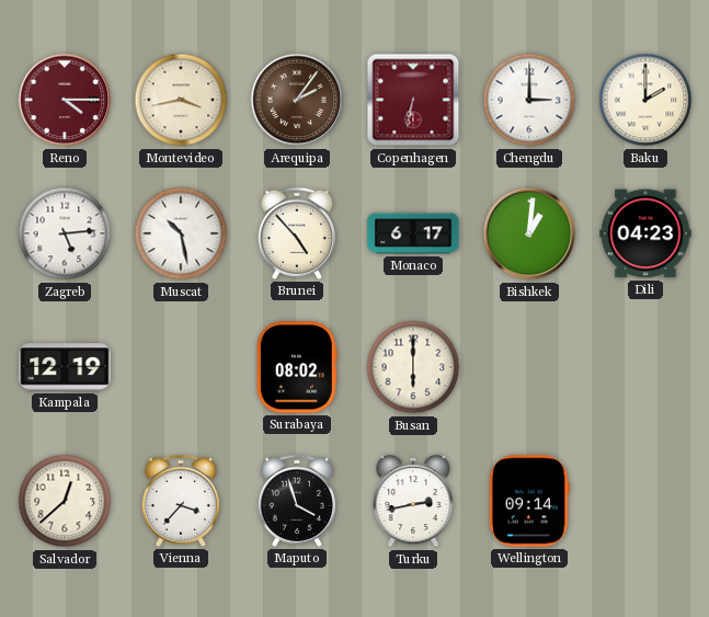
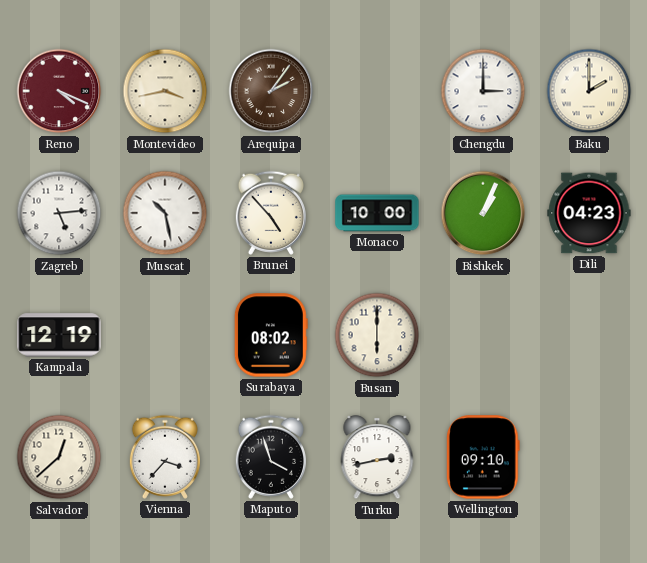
Reno: 4:15 -> 4:19 (59, 91)
Copenhagen: 6:32 -> none (413, 100)
Monaco: 6:17 -> 10:00 (377, 213)
Bishkek: 1:01 -> 1:04 (483, 213)
Wellington: 09:14 -> 09:10 (483, 457)
